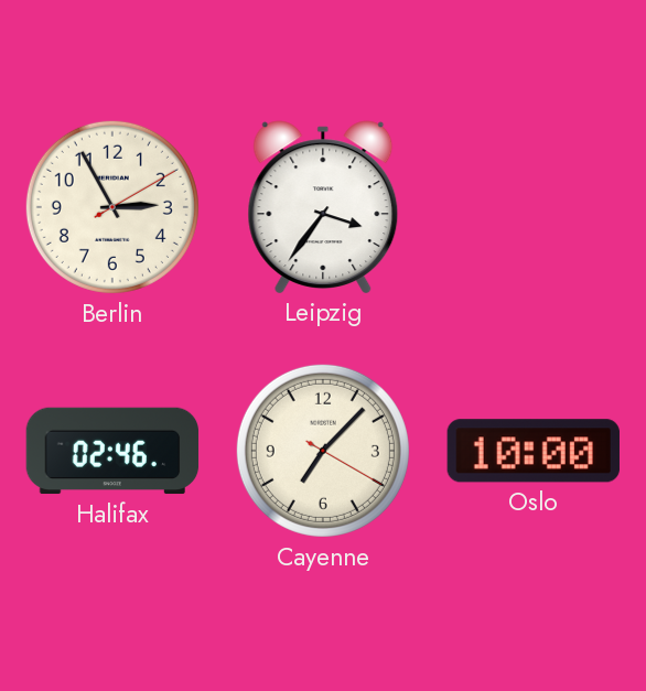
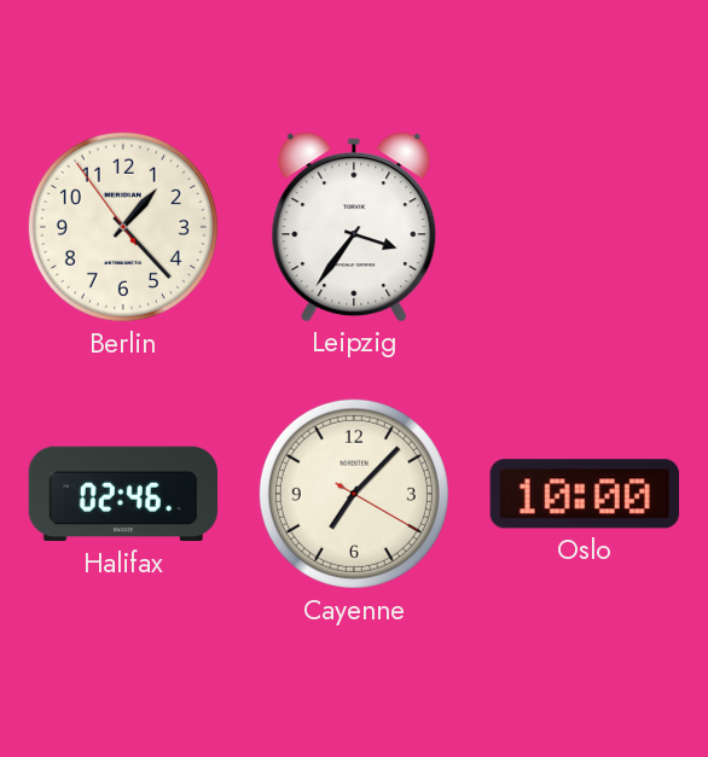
Berlin: 2:55 -> 1:22 (123, 227)
